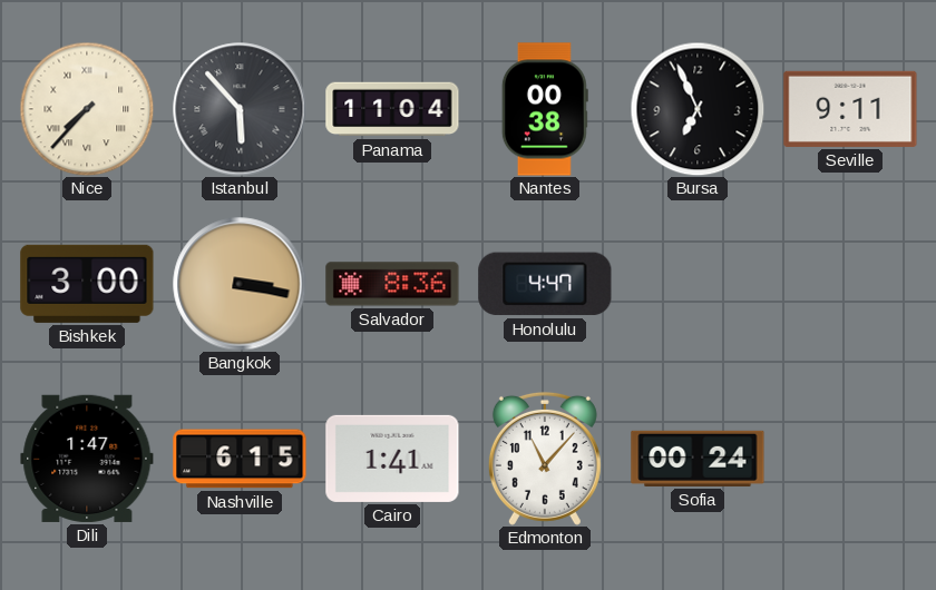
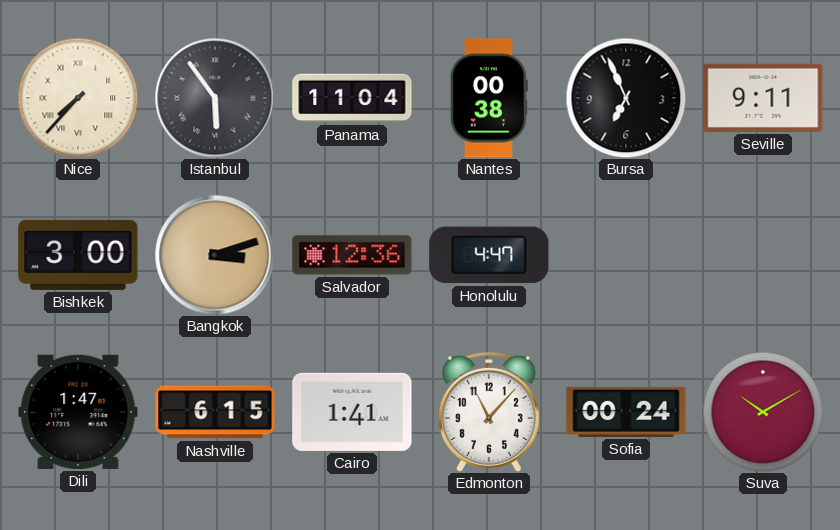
Istanbul: 5:53 -> 5:54 (215, 98)
Bangkok: 3:17 -> 3:12 (215, 255)
Salvador: 8:36 -> 12:36 (352, 255)
Suva: none -> 10:10 (763, 412)
